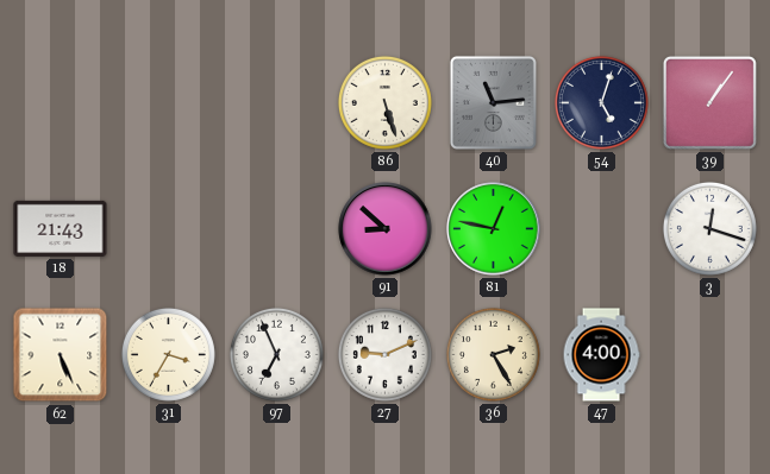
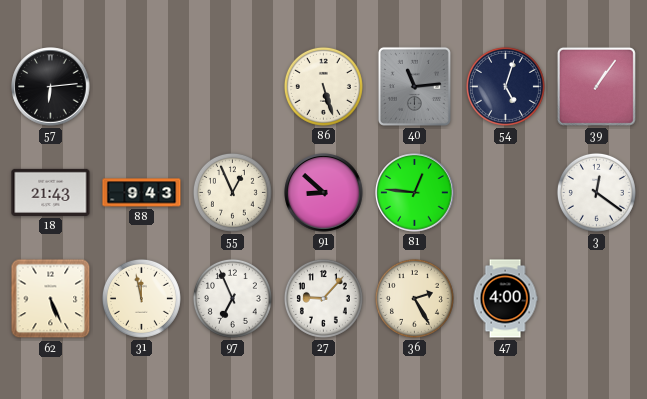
57: none -> 6:14 (51, 87)
88: none -> 9:43 (142, 193)
55: none -> 12:56 (232, 192)
81: 12:47 -> 12:46 (415, 193)
3: 12:18 -> 12:21 (596, 192)
31: 3:35 -> 11:58 (141, 298)
27: 9:11 -> 9:07 (323, 298)
